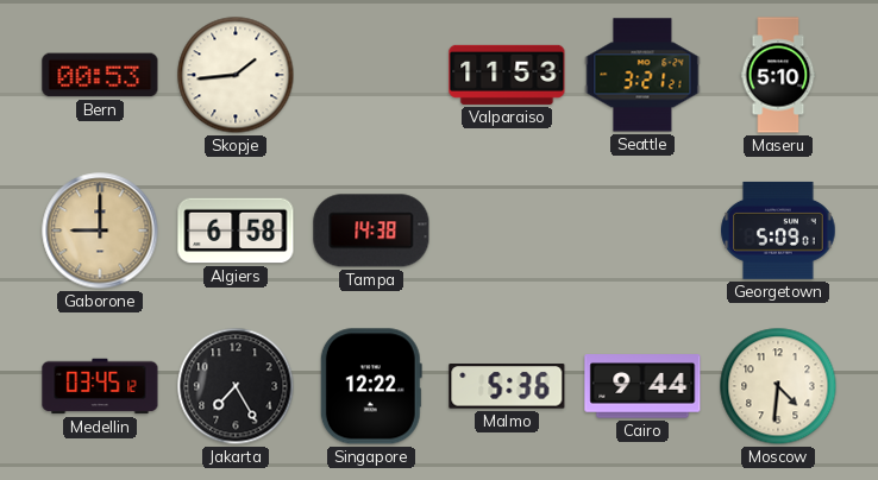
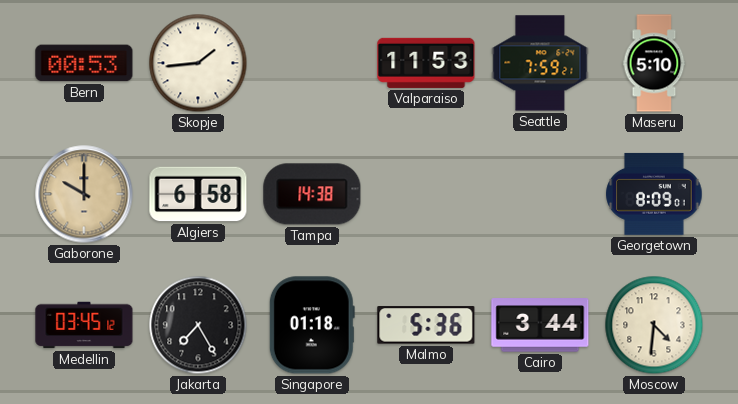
Seattle: 3:21 -> 7:59 (540, 63)
Gaborone: 9:00 -> 10:00 (84, 194)
Georgetown: 5:09 -> 8:09 (654, 194)
Singapore: 12:22 -> 01:18 (312, 325)
Cairo: 9:44 -> 3:44 (540, 325)
